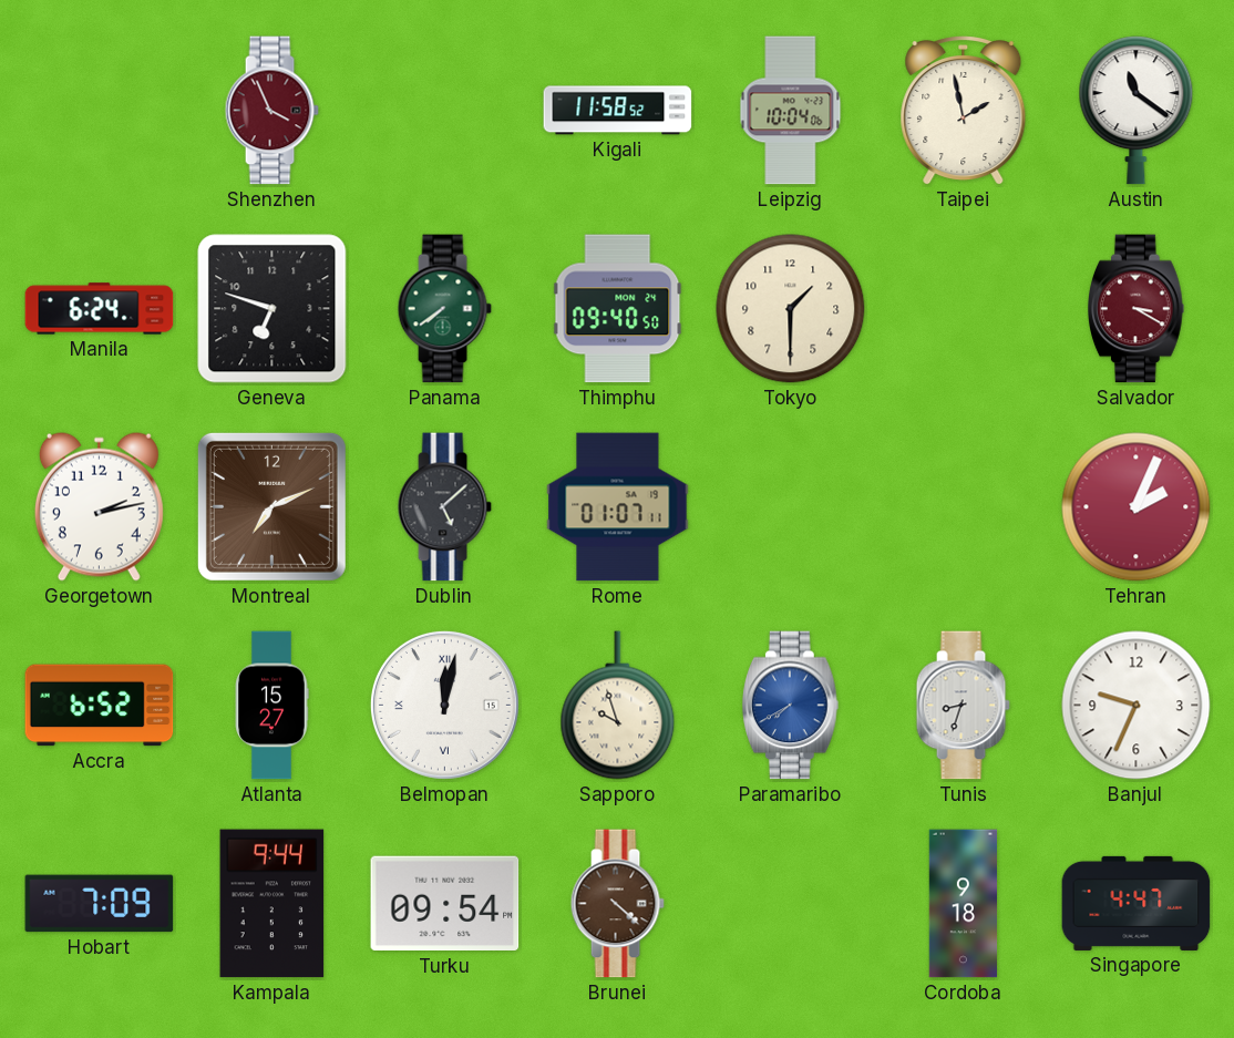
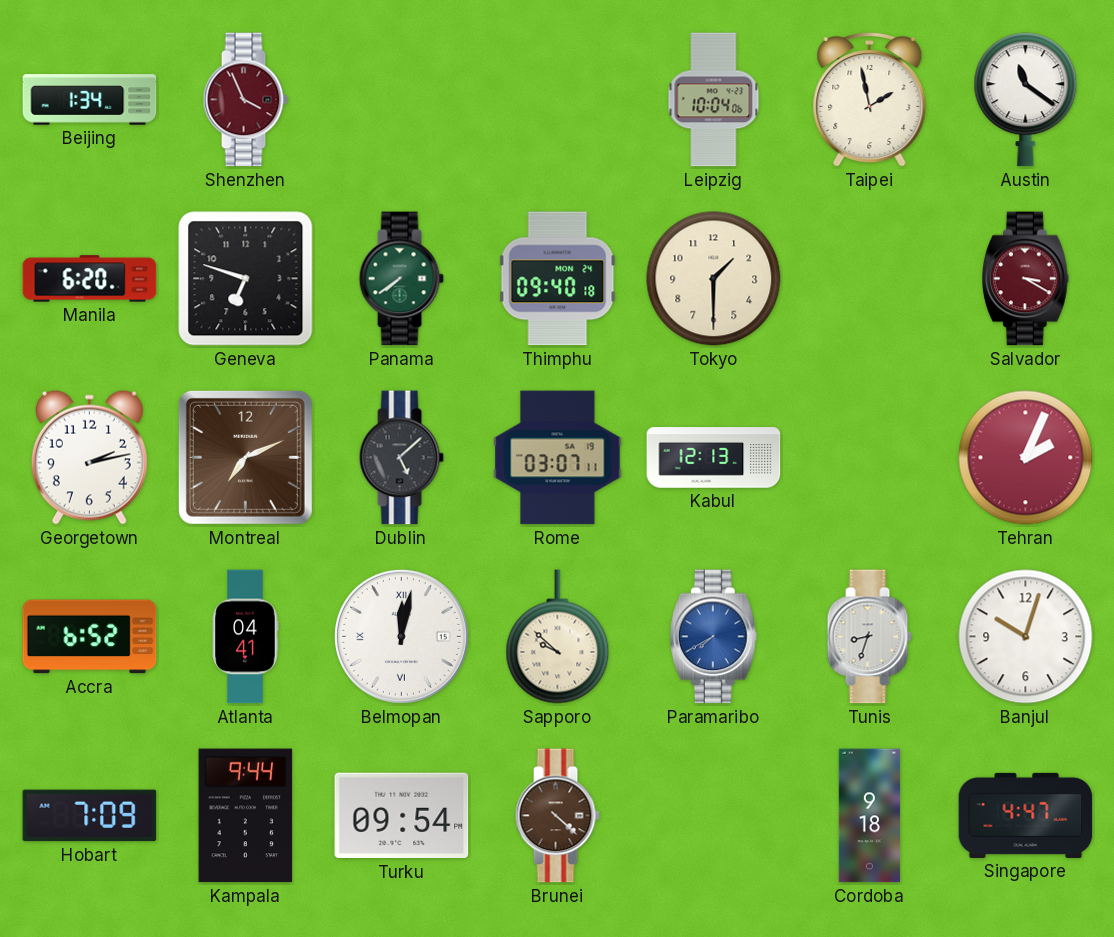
Beijing: none -> 1:34 (90, 100)
Kigali: 11:58 -> none (618, 111)
Manila: 6:24 -> 6:20 (90, 279)
Thimphu: 09:40:50 -> 09:40:18 (558, 279)
Rome: 01:07 -> 03:07 (558, 458)
Kabul: none -> 12:13 (714, 458)
Atlanta: 15:27 -> 04:41 (245, 637)
Sapporo: 9:57 -> 9:52 (558, 637)
Banjul: 9:34 -> 10:03 (1026, 637)
